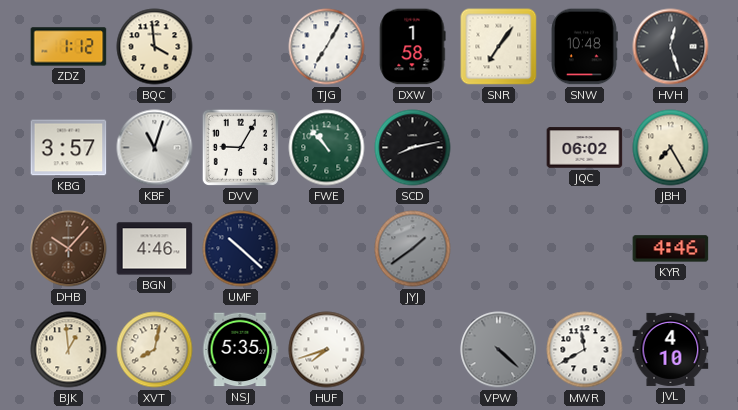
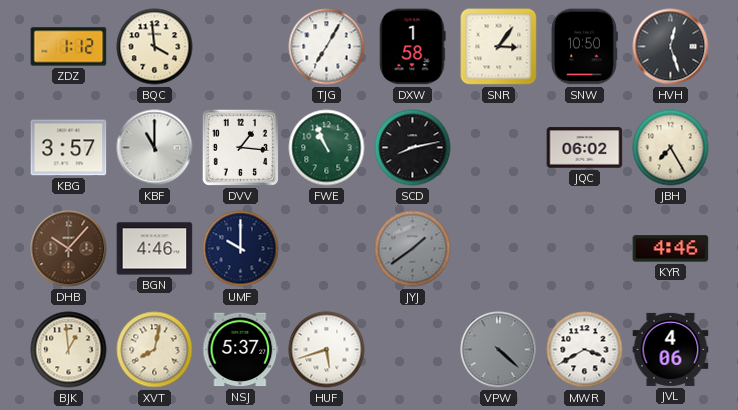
SNR: 7:06 -> 3:06 (499, 47)
SNW: 10:48 -> 10:50 (584, 47)
KBF: 11:03 -> 11:00 (155, 148)
DVV: 9:05 -> 1:16 (240, 147)
FWE: 10:53 -> 10:56 (327, 148)
UMF: 10:22 -> 10:00 (241, 249)
NSJ: 5:35 -> 5:37 (241, 350)
HUF: 7:42 -> 5:42 (327, 350)
MWR: 11:40 -> 3:40 (585, 350)
JVL: 4:10 -> 4:06 (671, 349)
